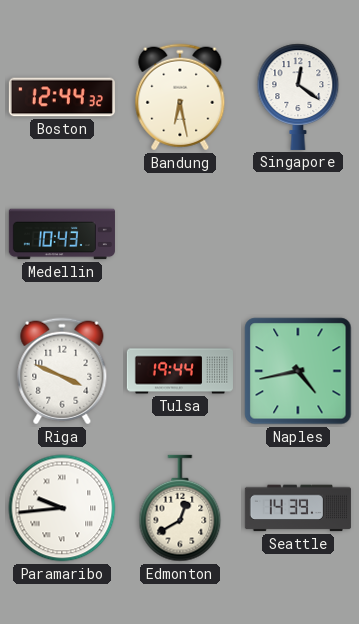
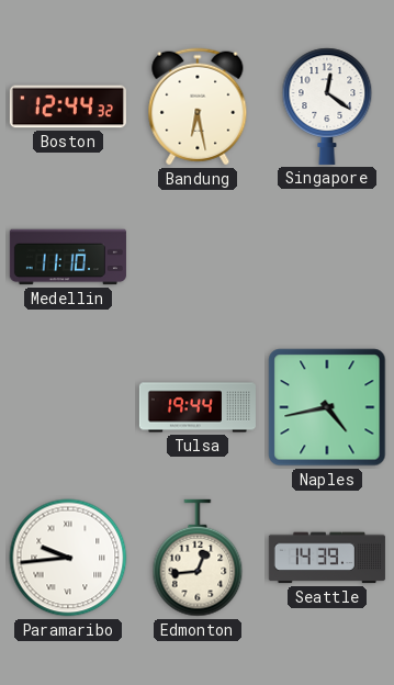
Medellin: 10:43 -> 11:10 (68, 257)
Riga: 3:49 -> none (62, 371)
Edmonton: 12:40 -> 12:44 (198, 558)
